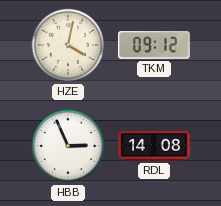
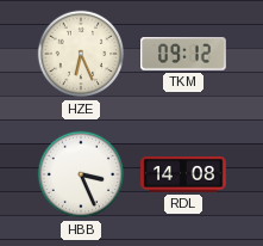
HZE: 4:02 -> 6:26 (81, 54)
HBB: 2:56 -> 3:26 (81, 174)
